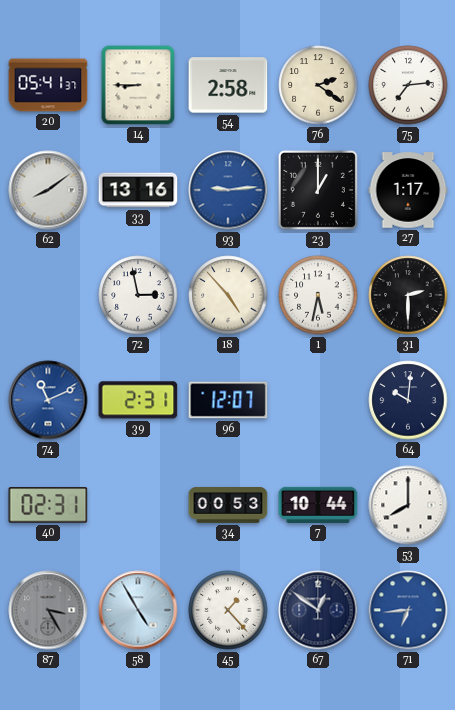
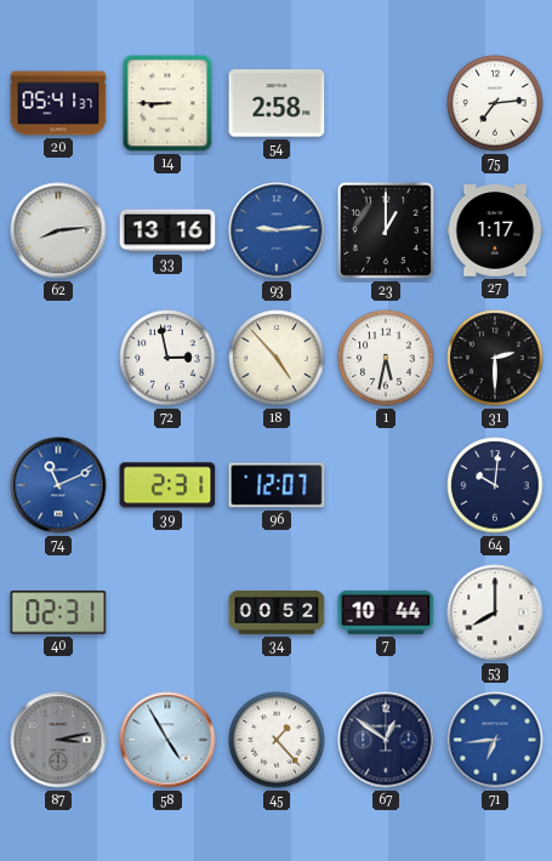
76: 2:21 -> none (318, 85)
62: 8:09 -> 8:14 (58, 230)
34: 00:53 -> 00:52 (277, 614)
87: 3:25 -> 3:13 (58, 740)
